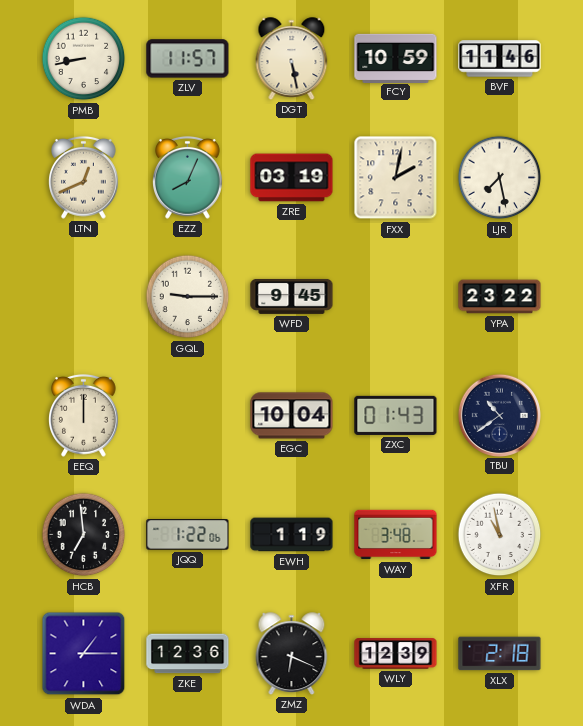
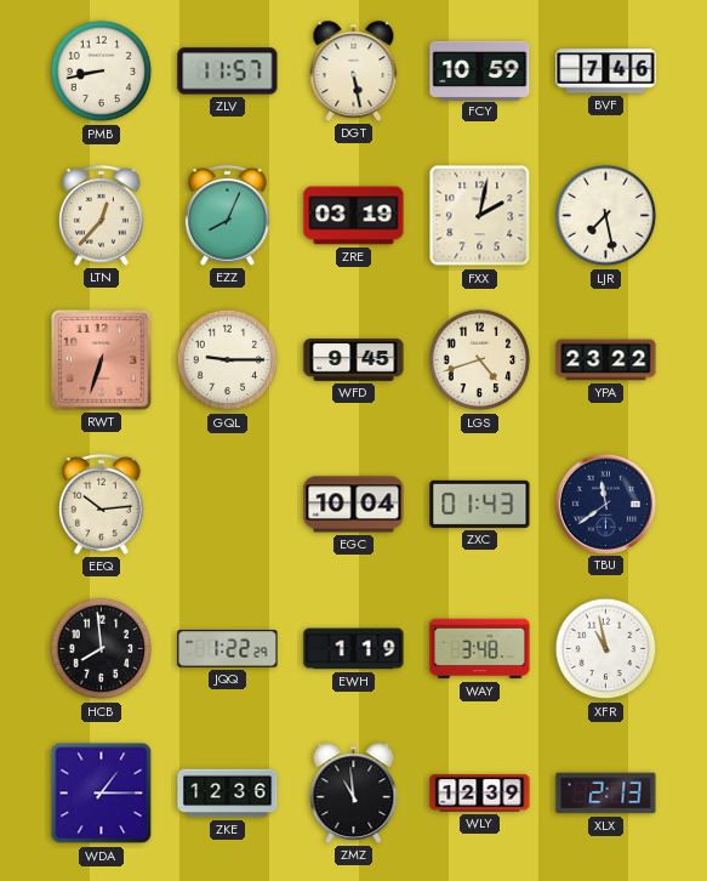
BVF: 11:46 -> 7:46 (606, 72)
LTN: 12:41 -> 12:37 (102, 215)
RWT: none -> 6:33 (102, 360)
LGS: none -> 4:42 (480, 360)
EEQ: 12:00 -> 10:14 (102, 504)
TBU: 10:39 -> 11:39 (605, 504)
HCB: 6:59 -> 7:59 (102, 649)
JQQ: 1:22:06 -> 1:22:29 (228, 649)
ZMZ: 6:19 -> 10:59 (354, 794)
XLX: 2:18 -> 2:13 (606, 794)
